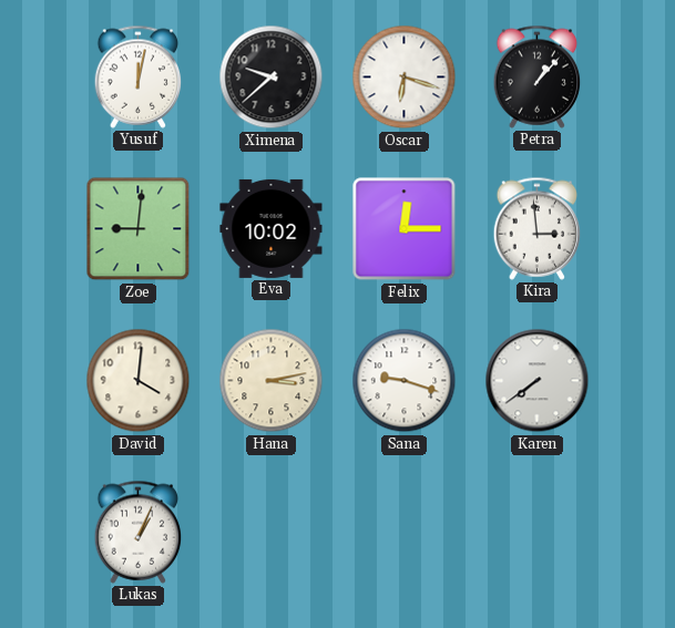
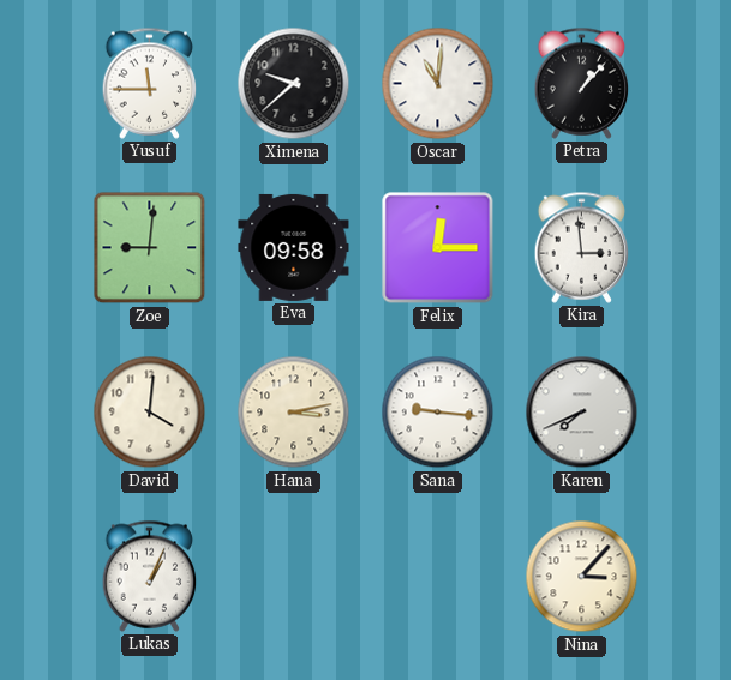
Yusuf: 12:02 -> 11:45 (150, 83)
Oscar: 6:18 -> 11:01 (438, 84)
Eva: 10:02 -> 09:58 (294, 247)
Sana: 9:18 -> 9:16 (438, 413)
Karen: 7:39 -> 7:41 (582, 413)
Nina: none -> 3:07 (582, 577)
